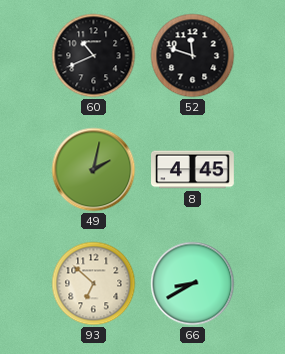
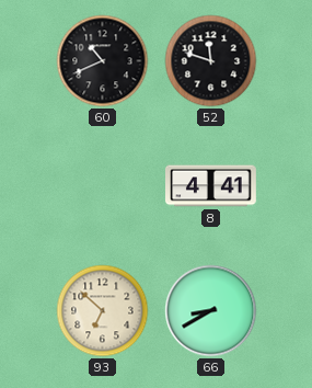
49: 2:02 -> none (94, 170)
8: 4:45 -> 4:41 (211, 186)
